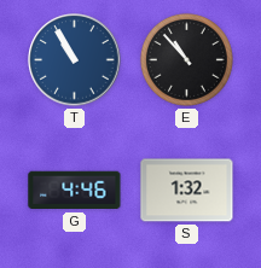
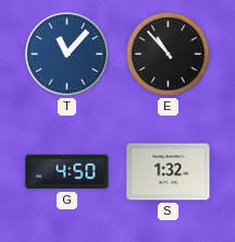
T: 10:55 -> 11:07 (67, 55)
G: 4:46 -> 4:50 (67, 172)
